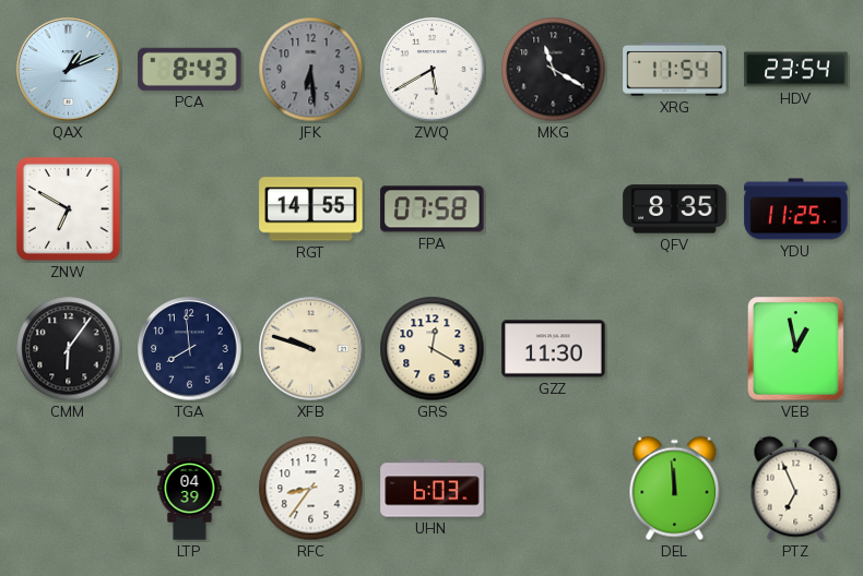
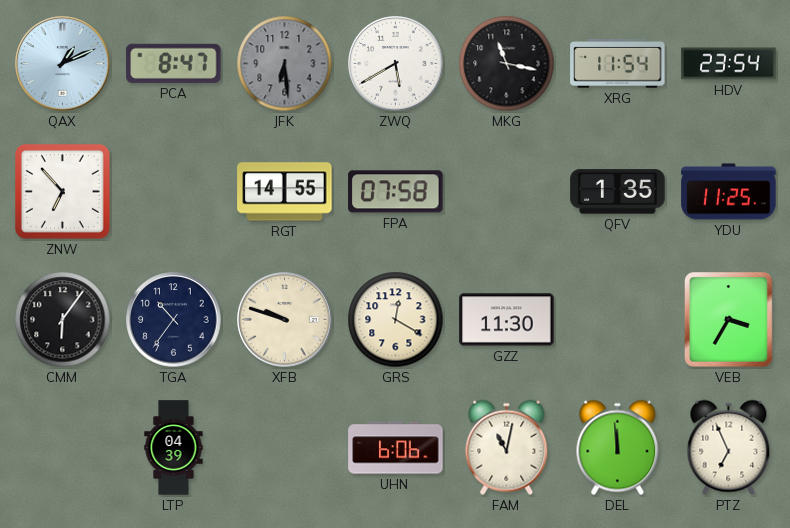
PCA: 8:43 -> 8:47 (174, 63)
MKG: 11:20 -> 11:17 (507, 64)
ZNW: 6:50 -> 6:53 (62, 191)
QFV: 8:35 -> 1:35 (618, 192)
TGA: 7:59 -> 10:36 (174, 320)
VEB: 12:58 -> 3:35 (729, 320)
RFC: 8:36 -> none (311, 489)
UHN: 6:03 -> 6:06 (396, 448)
FAM: none -> 11:02 (507, 448)
